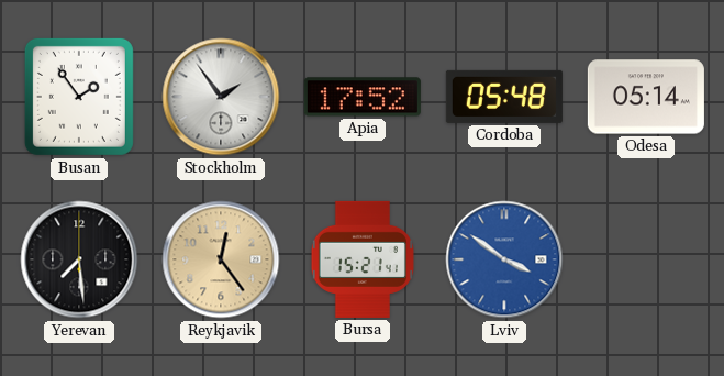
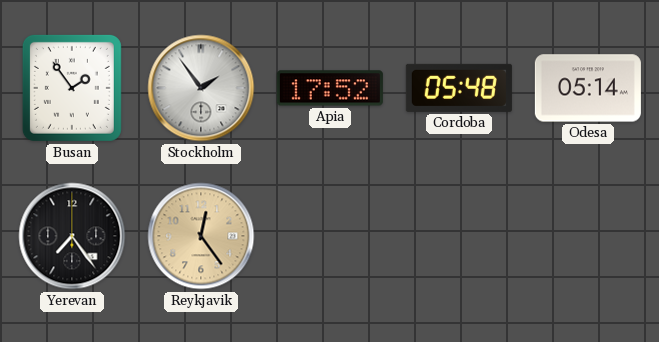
Yerevan: 7:29 -> 7:24 (72, 236)
Bursa: 15:21 -> none (363, 259)
Lviv: 3:51 -> none (504, 259)
